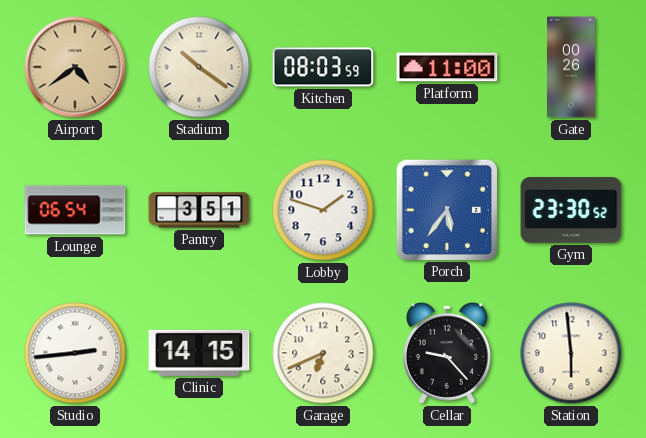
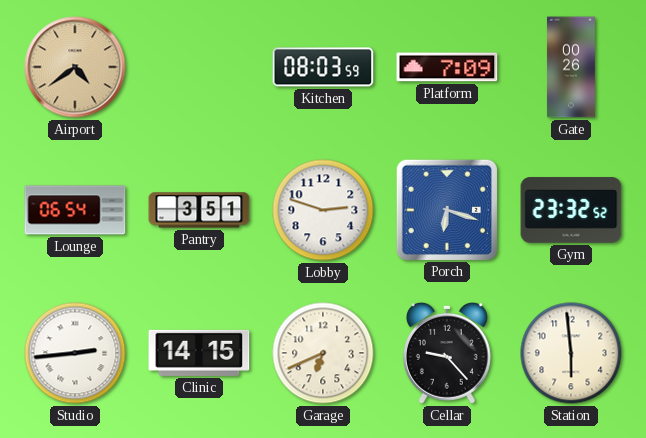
Stadium: 10:21 -> none (199, 67)
Platform: 11:00 -> 7:09 (447, 67)
Lobby: 1:48 -> 2:48 (323, 210)
Porch: 5:36 -> 6:18 (446, 209)
Gym: 23:30 -> 23:32 (571, 210)
